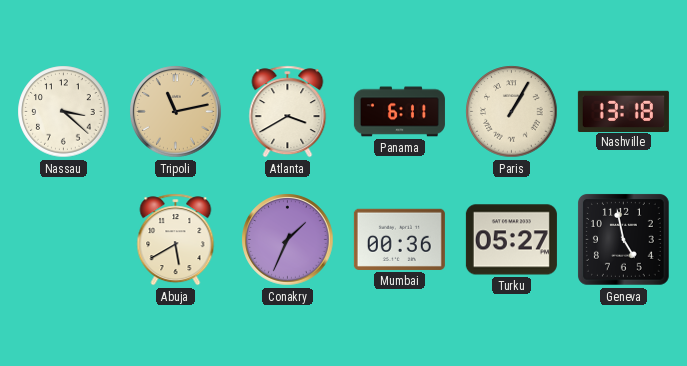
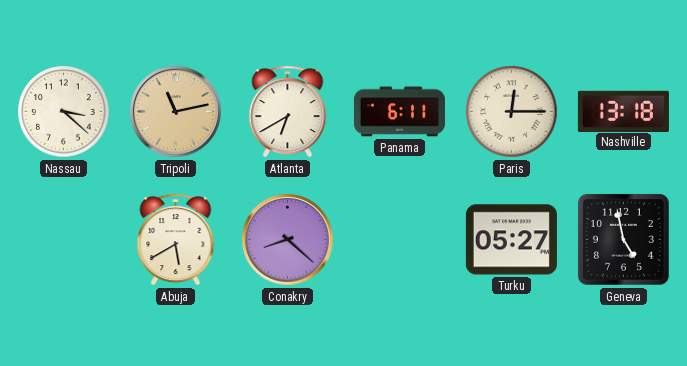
Atlanta: 3:40 -> 6:40 (288, 112)
Paris: 1:05 -> 12:15 (512, 112)
Conakry: 1:34 -> 8:22 (288, 240)
Mumbai: 00:36 -> none (399, 239)
